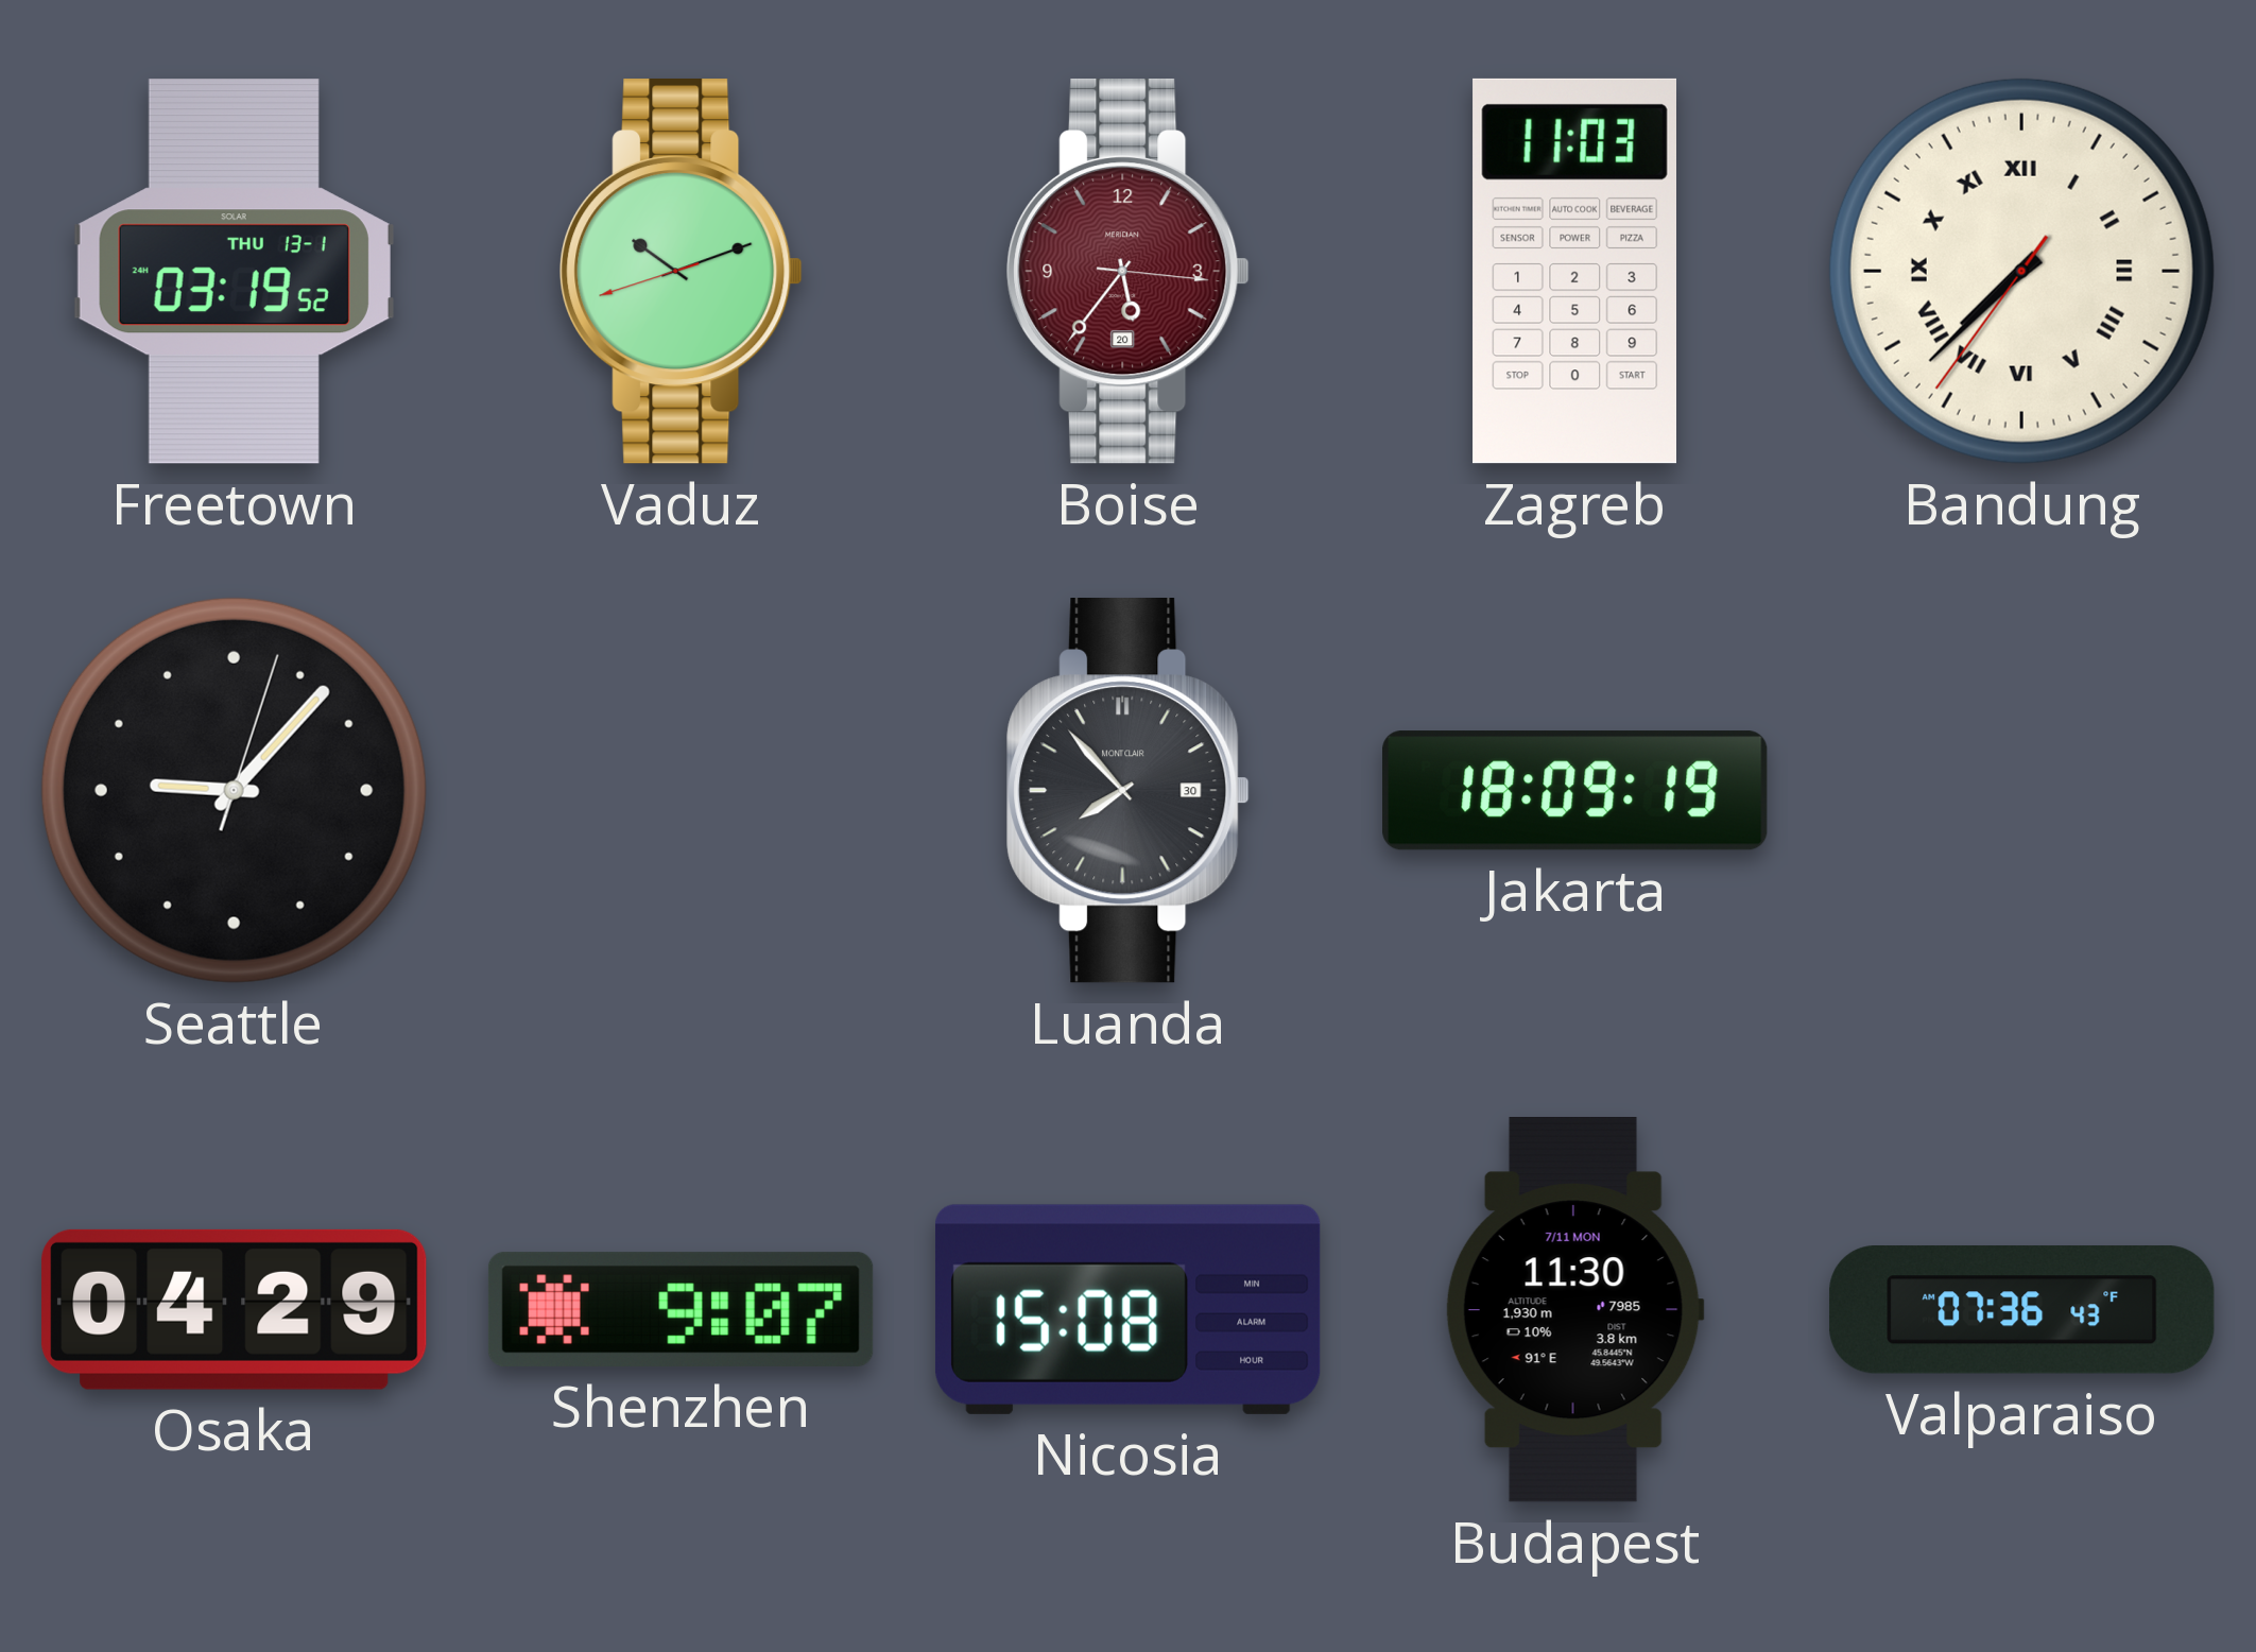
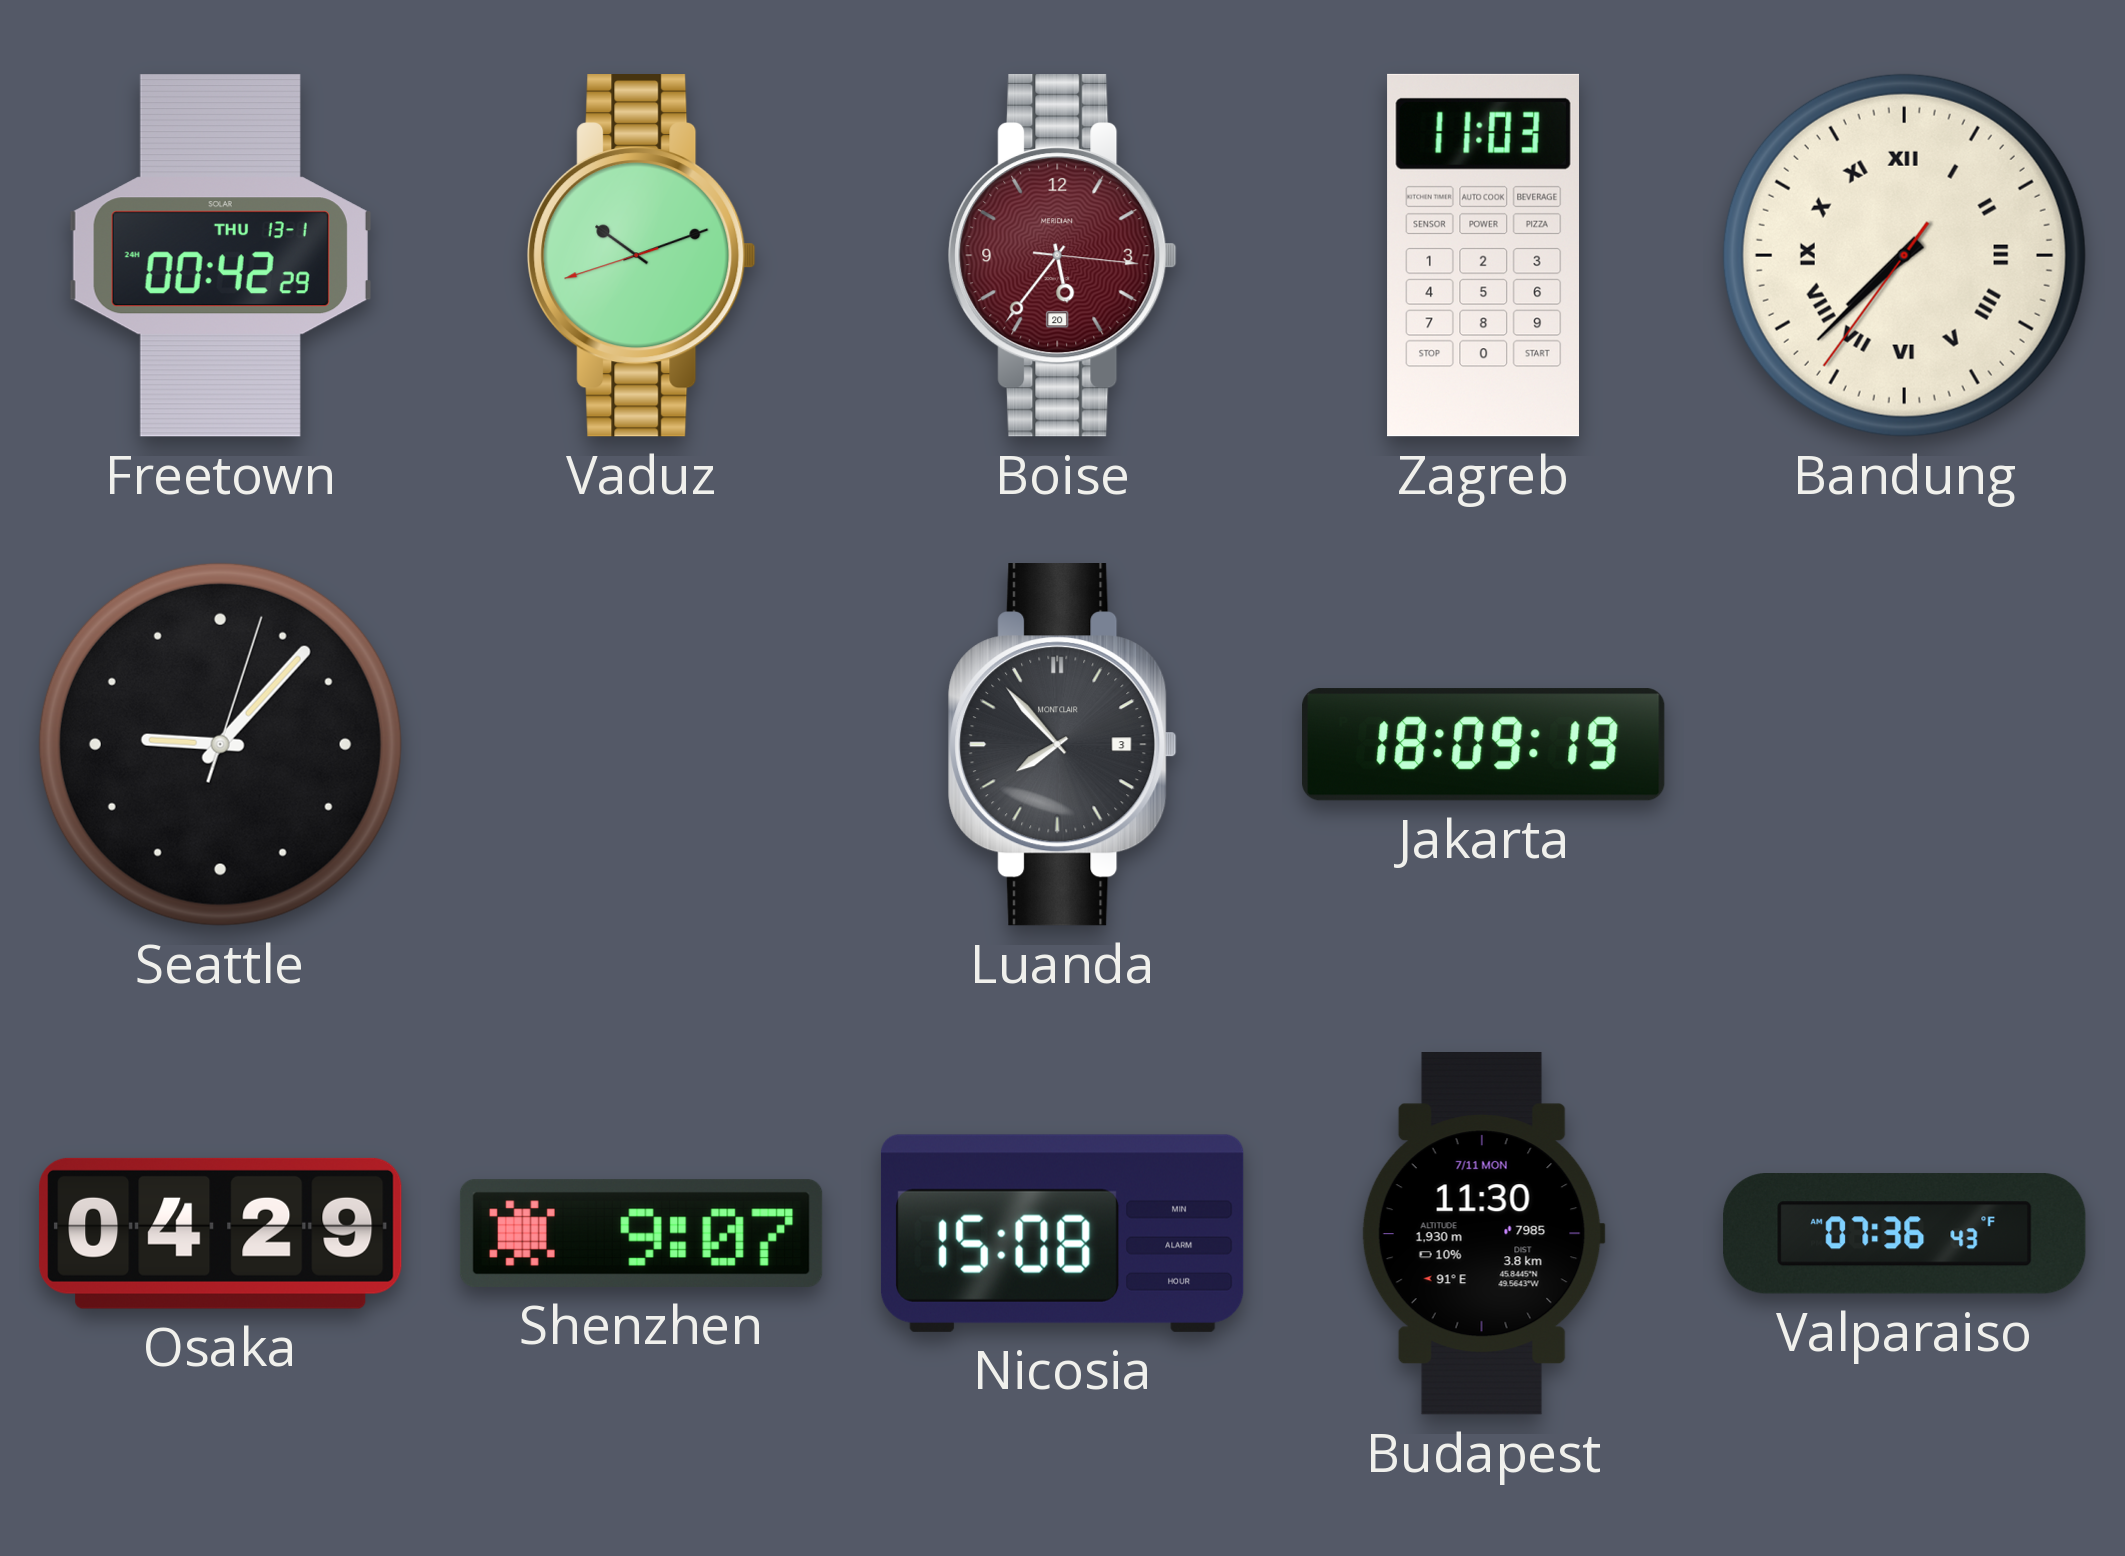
Freetown: 03:19 -> 00:42 (220, 256)
Luanda date: 30 -> 3 (1063, 745)
